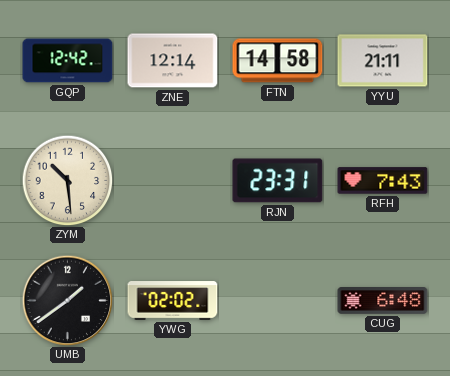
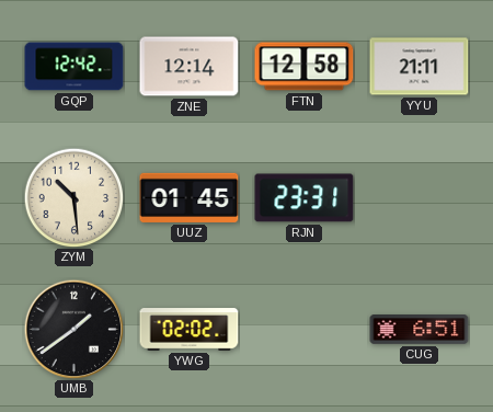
FTN: 14:58 -> 12:58 (305, 67)
UUZ: none -> 01:45 (190, 197)
RFH: 7:43 -> none (383, 181)
CUG: 6:48 -> 6:51 (420, 330)
